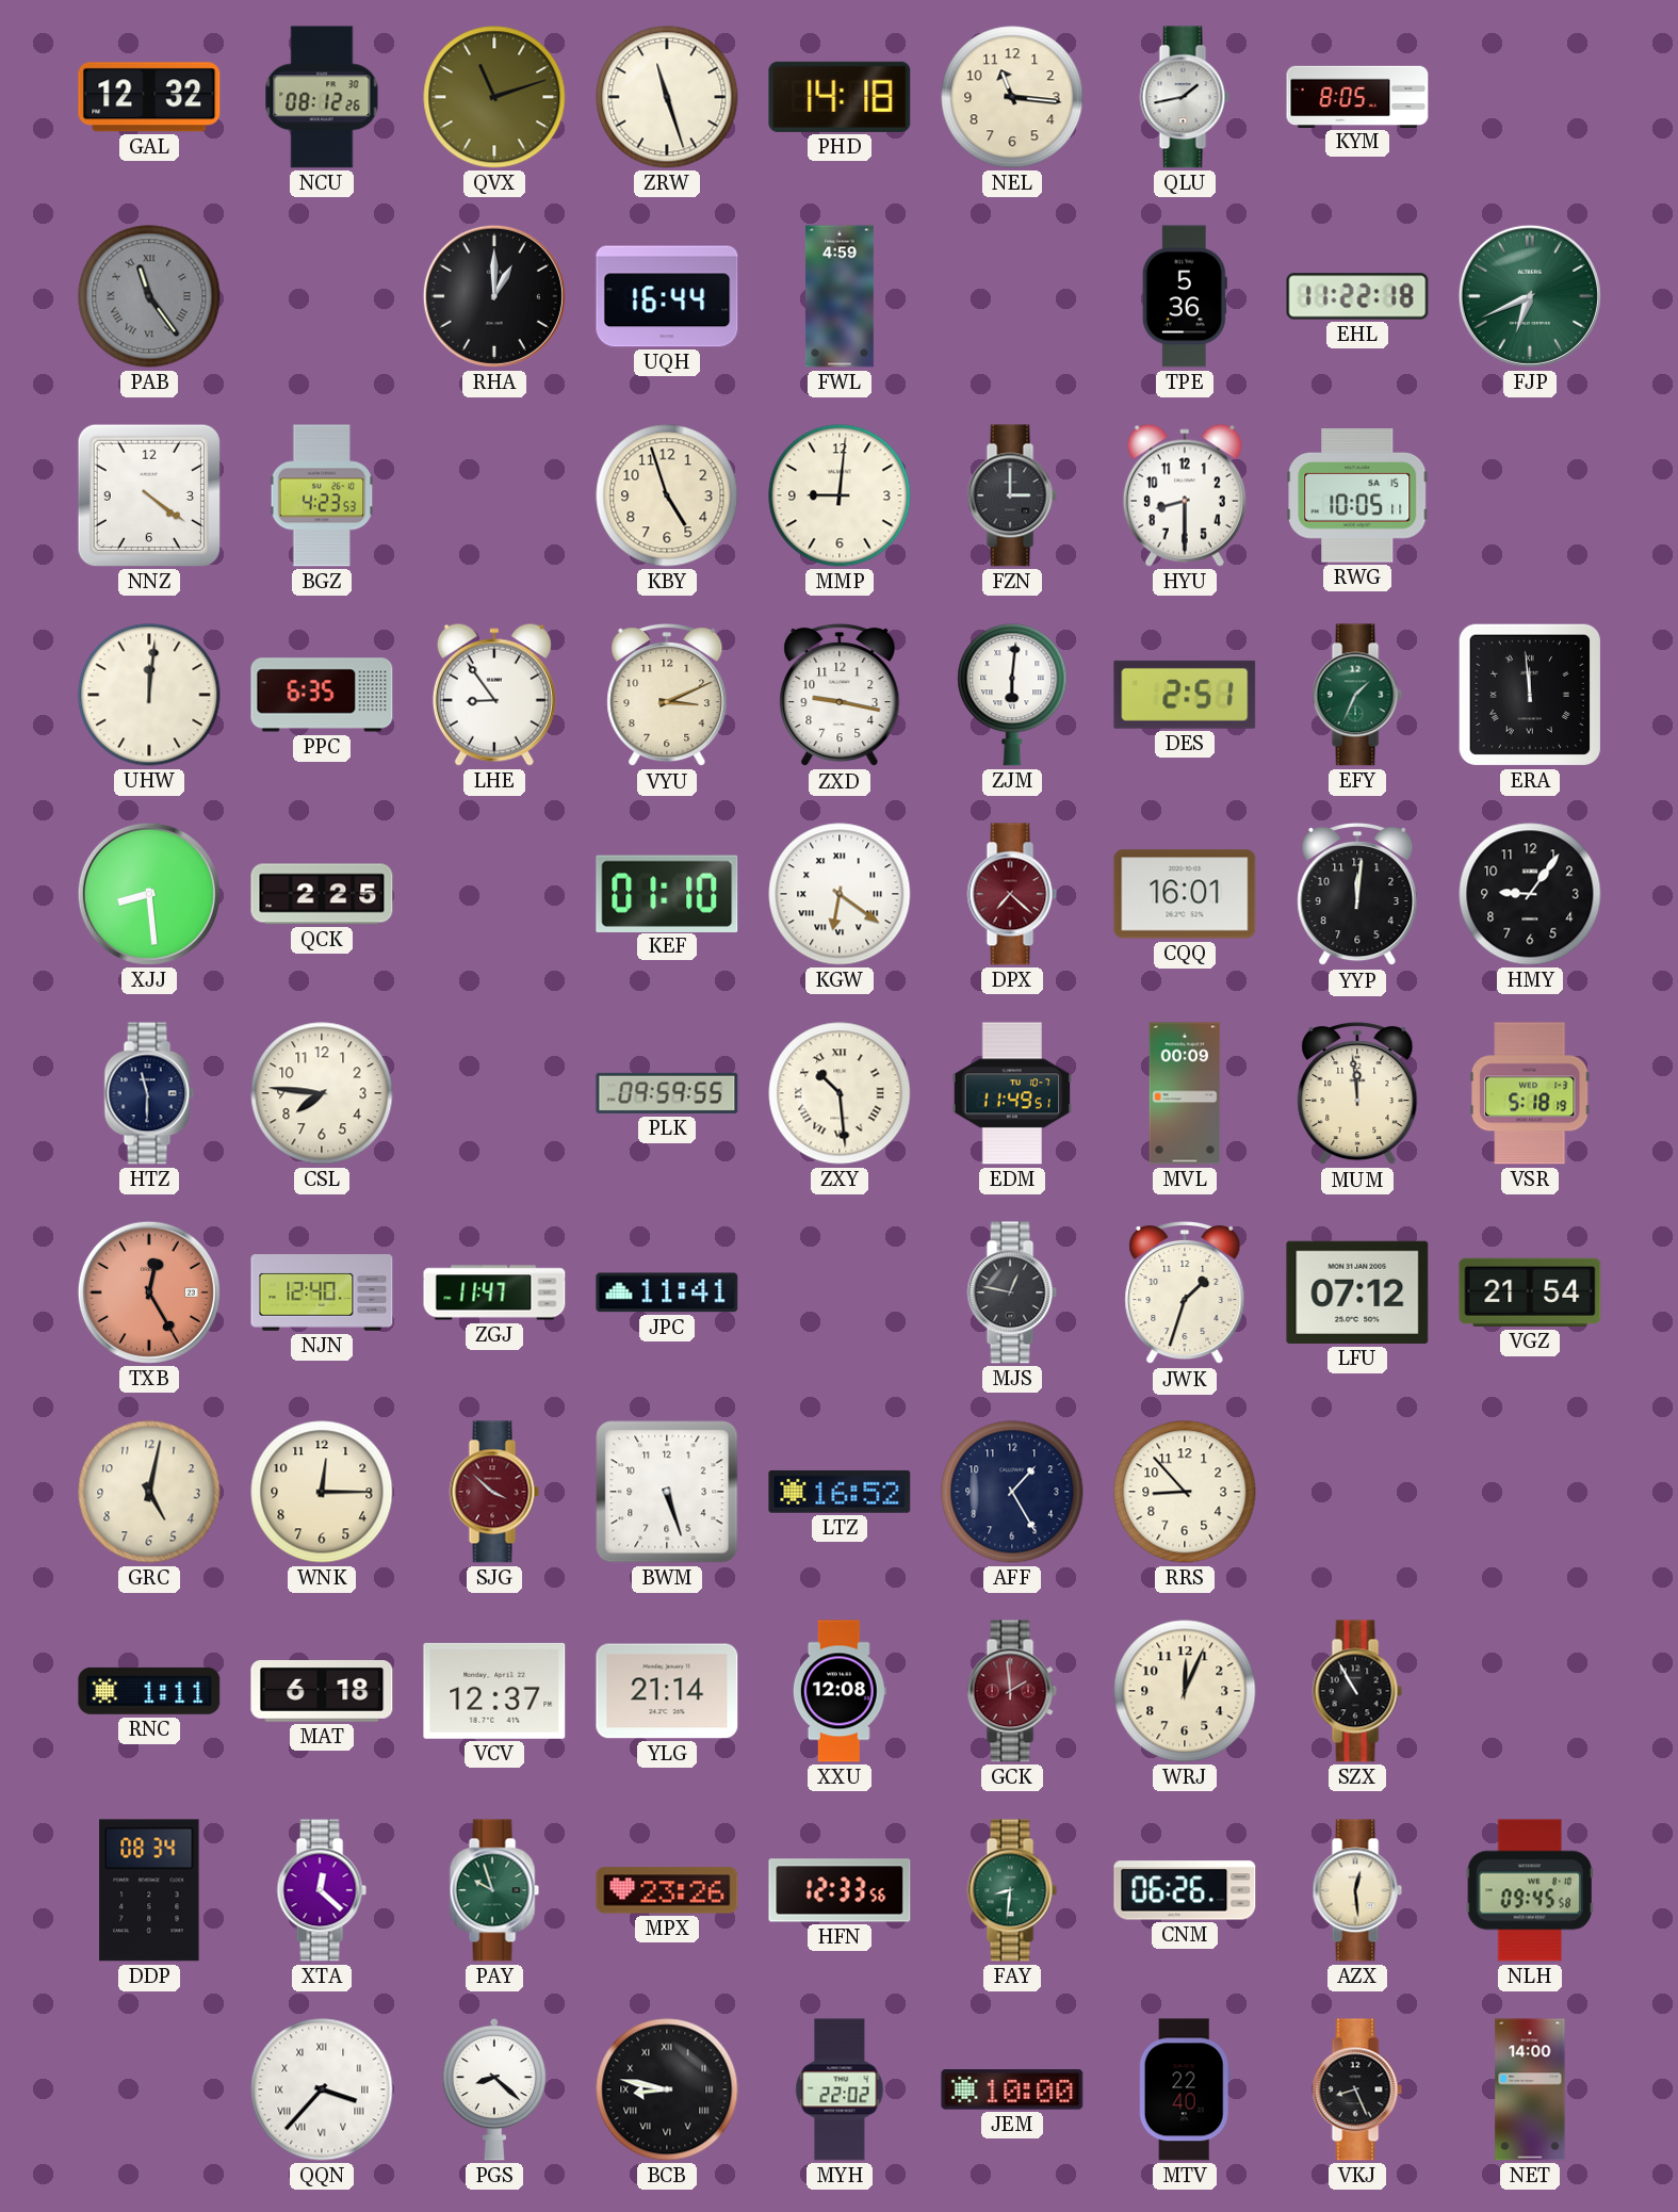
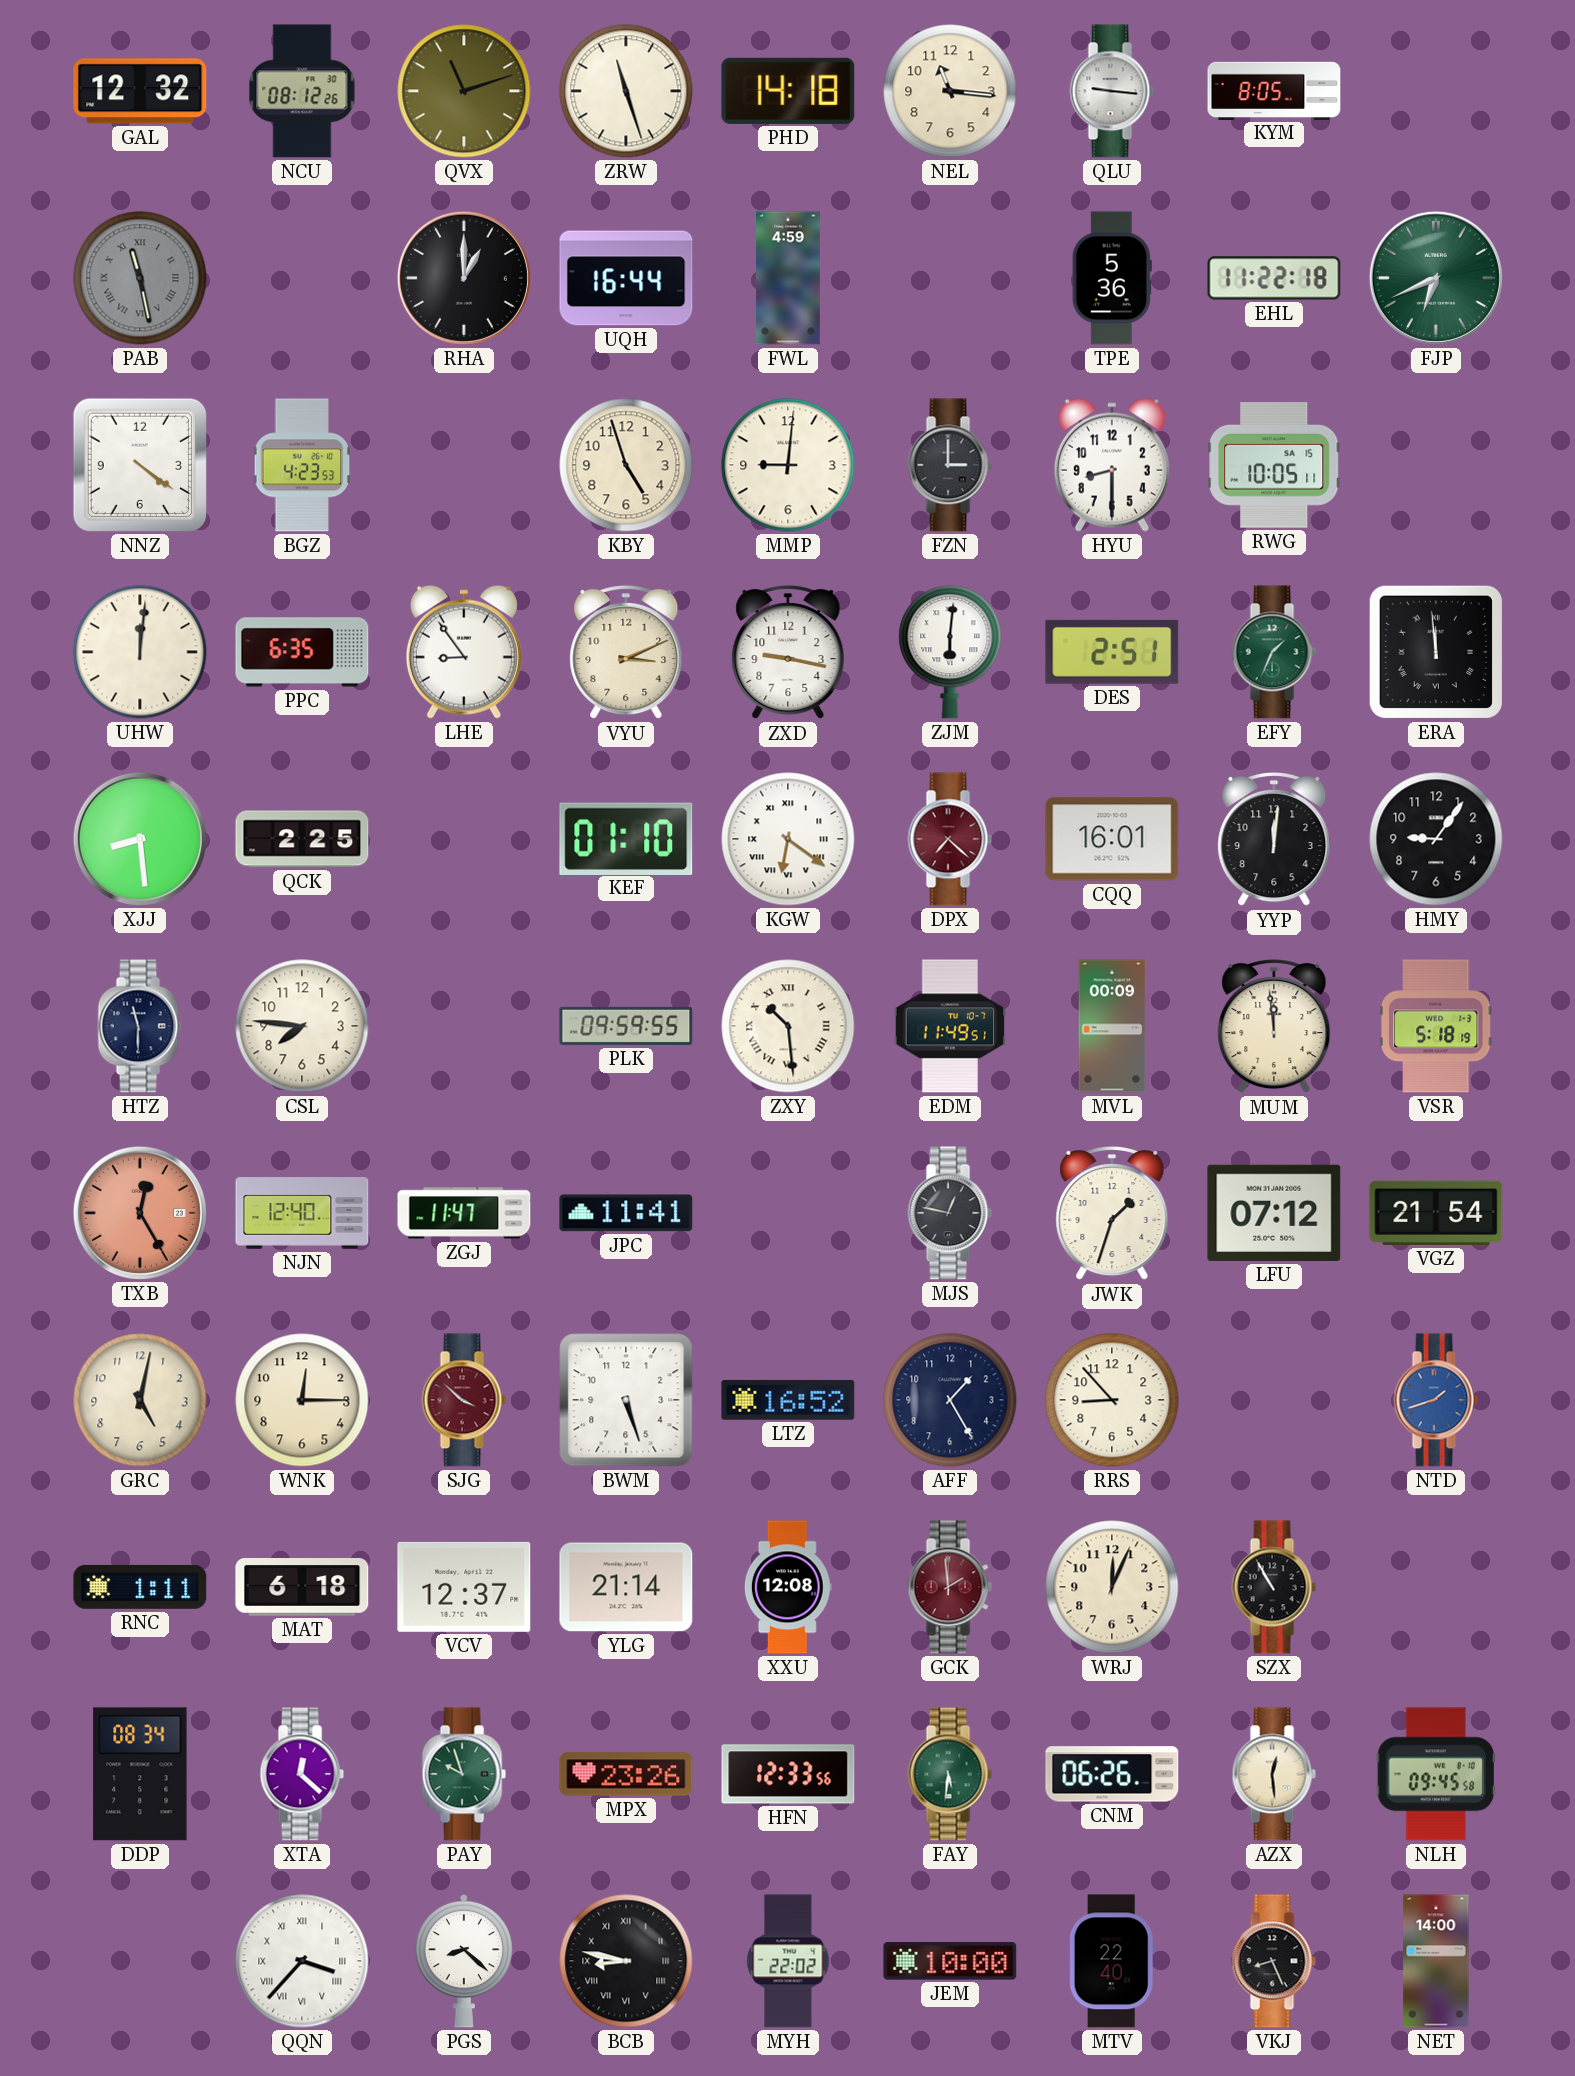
QLU: 1:43 -> 9:16 (1112, 91)
PAB: 11:24 -> 11:28 (140, 278)
NTD: none -> 1:42 (1436, 1400)
FAY: 8:31 -> 5:31 (950, 1774)
